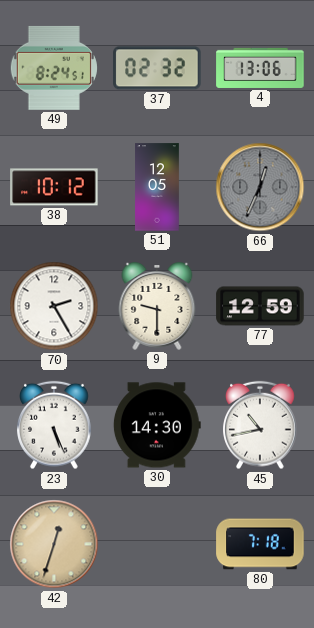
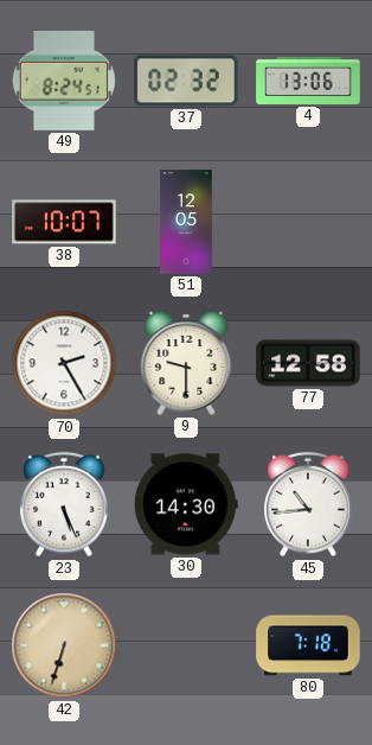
38: 10:12 -> 10:07 (64, 222)
66: 12:34 -> none (260, 187)
77: 12:59 -> 12:58 (308, 363)
45: 10:43 -> 10:44 (308, 504)
42: 12:33 -> 6:33 (64, 645)
